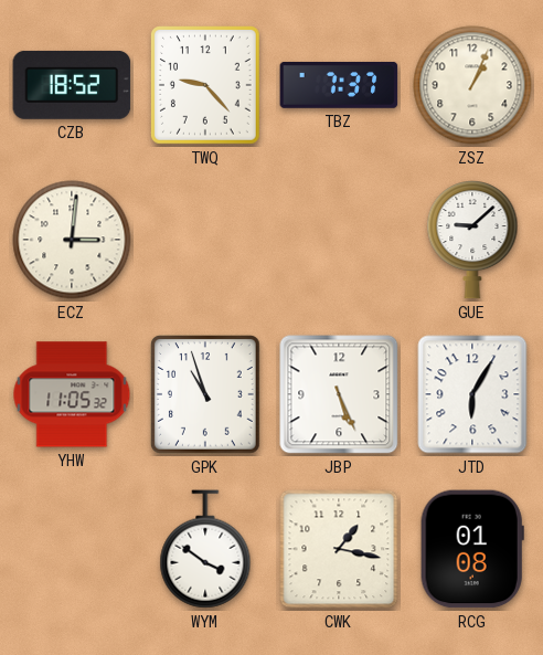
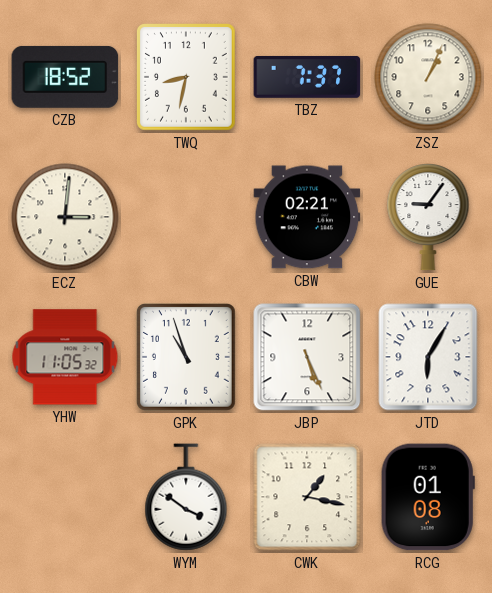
TWQ: 9:23 -> 8:32 (186, 78)
CBW: none -> 02:21 (307, 217)
GUE: 9:08 -> 9:06 (428, 217)
